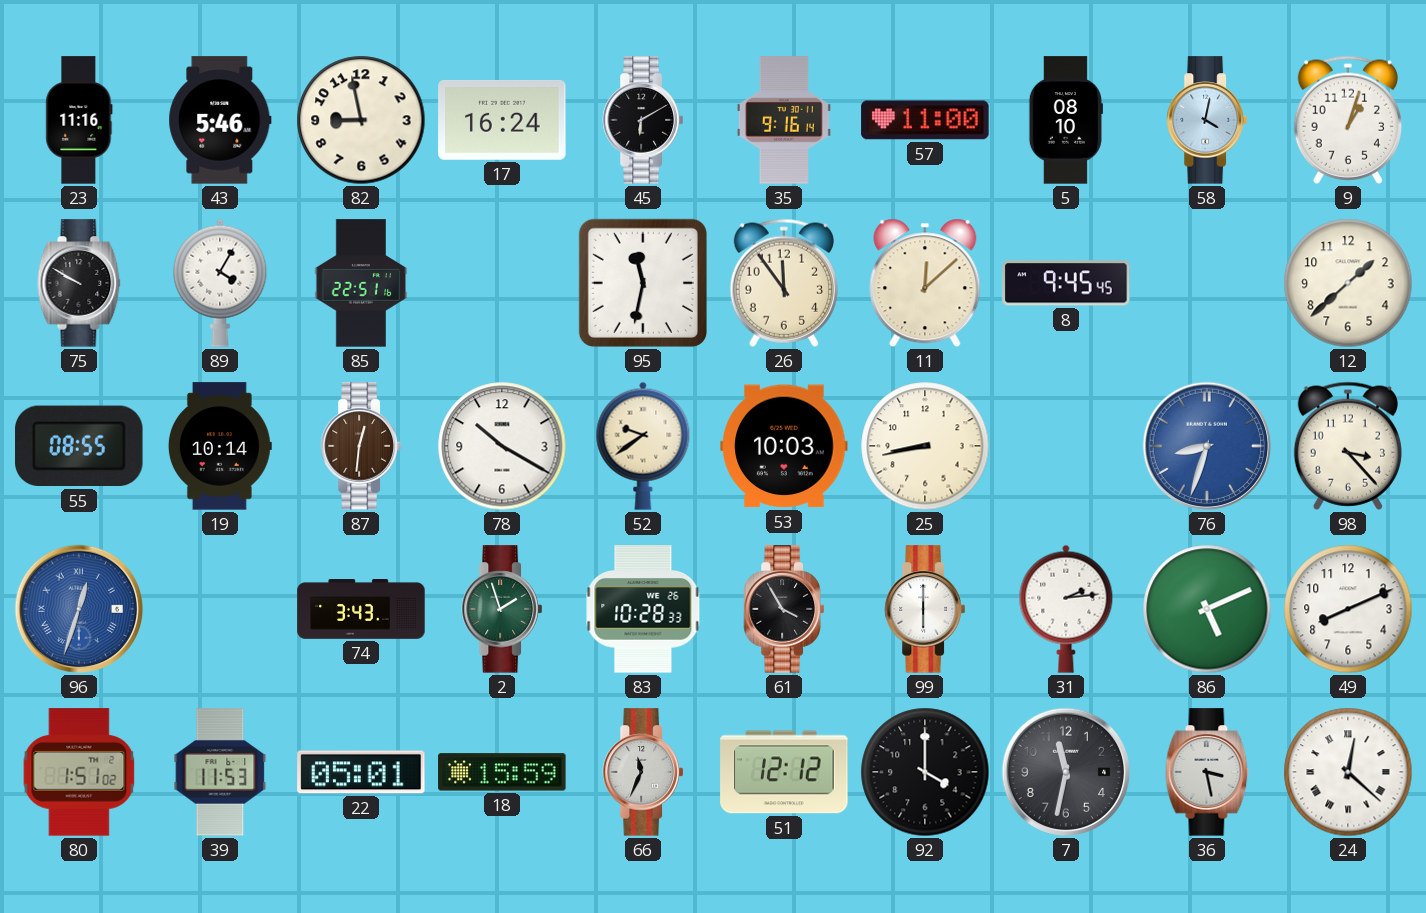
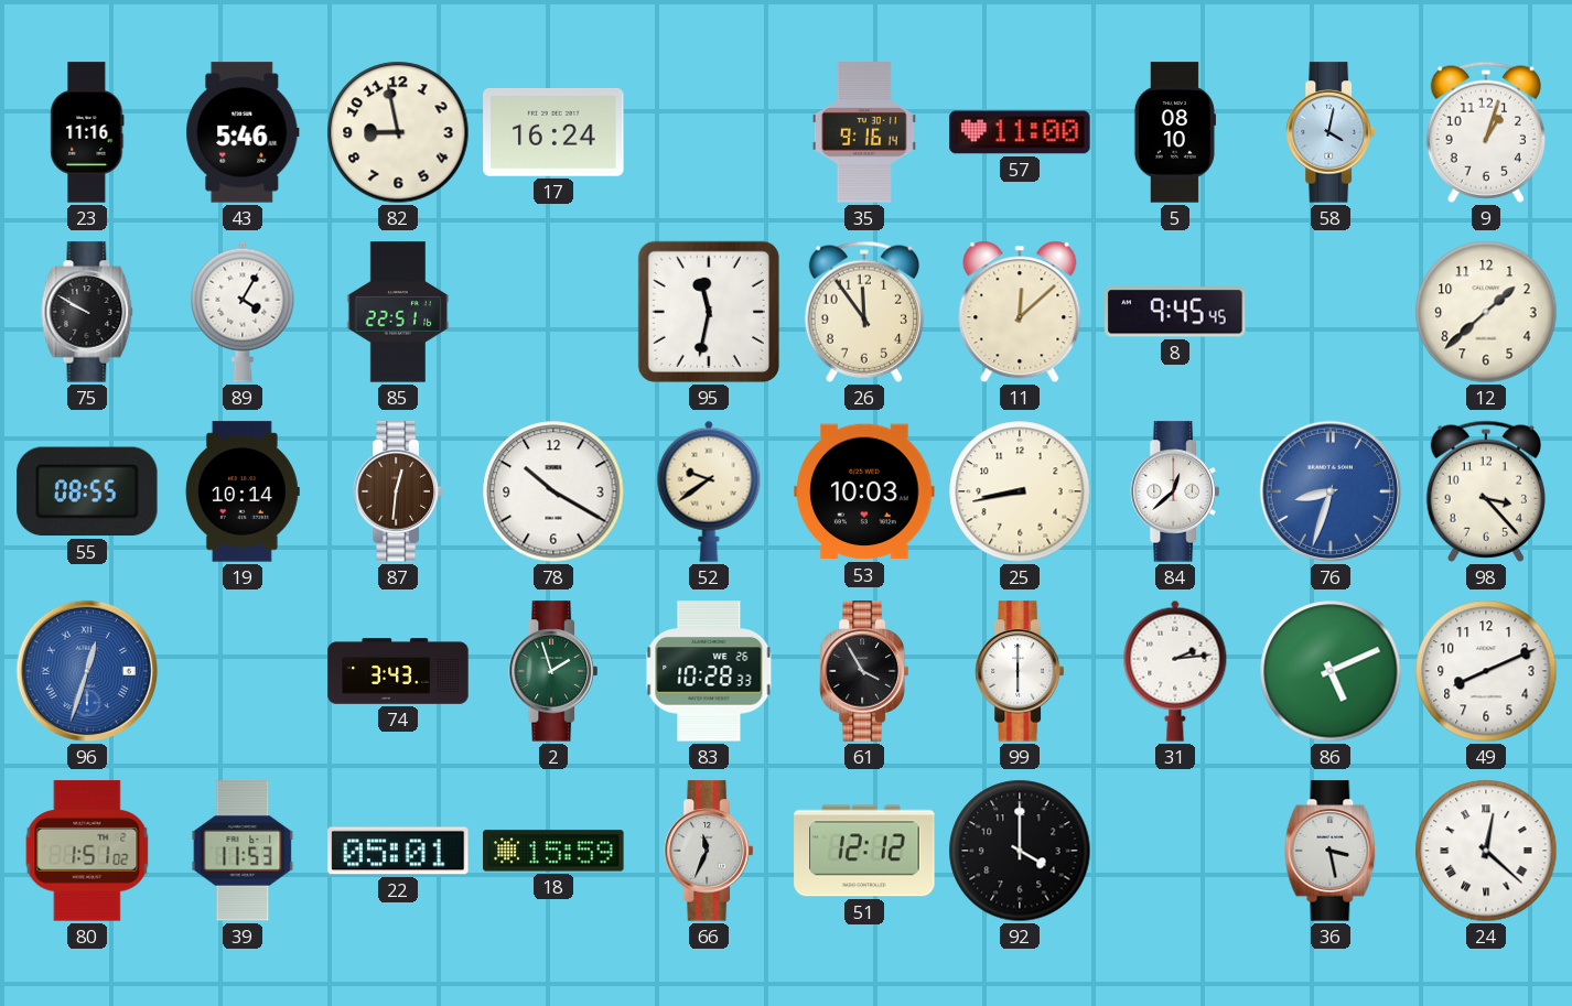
45: 6:10 -> none (643, 120)
84: none -> 12:38 (1175, 491)
7: 11:32 -> none (1066, 772)
